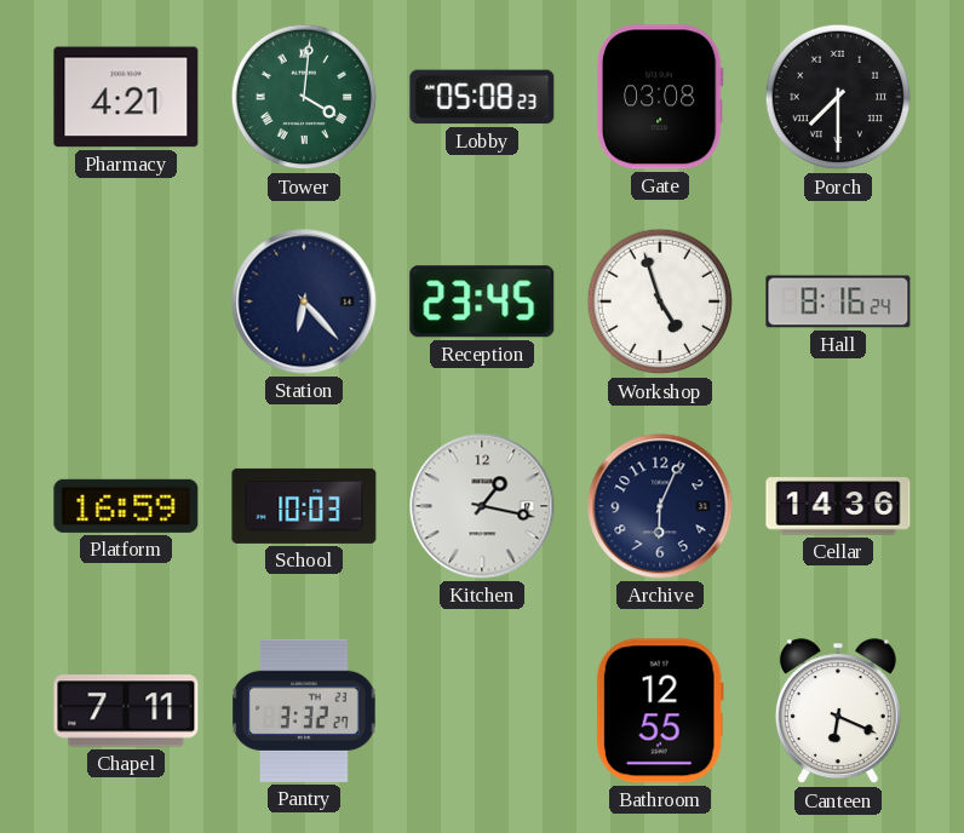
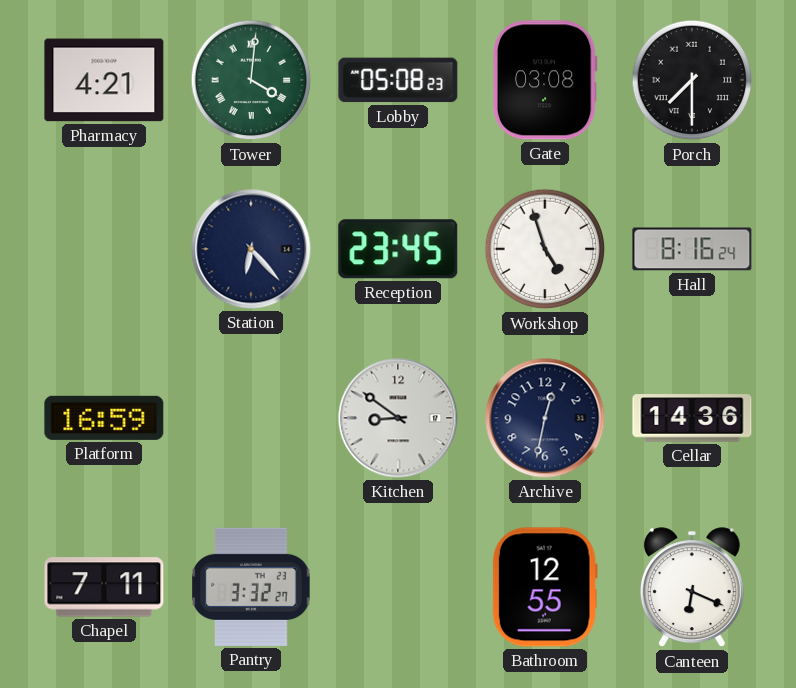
School: 10:03 -> none (304, 506)
Kitchen: 1:17 -> 8:51 (398, 418)
Archive: 6:04 -> 12:32 (545, 418)
